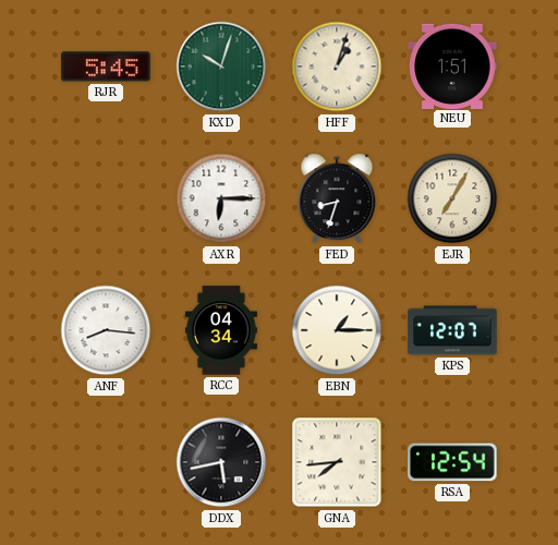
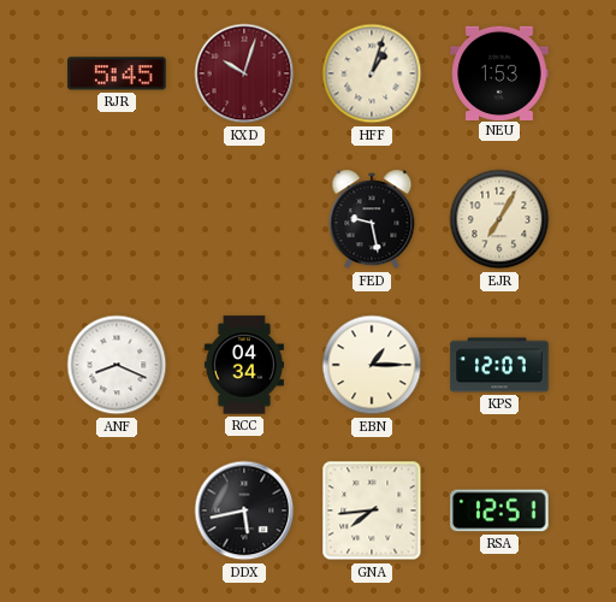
KXD dial: green -> burgundy (244, 73)
NEU: 1:51 -> 1:53 (499, 72)
AXR: 6:15 -> none (221, 198)
FED: 8:33 -> 9:28 (372, 219)
ANF: 8:16 -> 8:19 (117, 365)
RSA: 12:54 -> 12:51 (499, 510)
